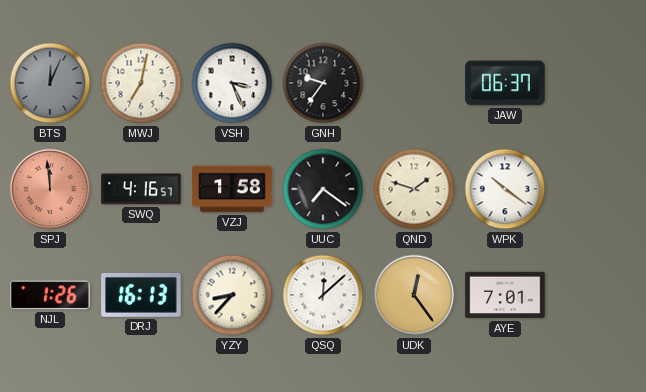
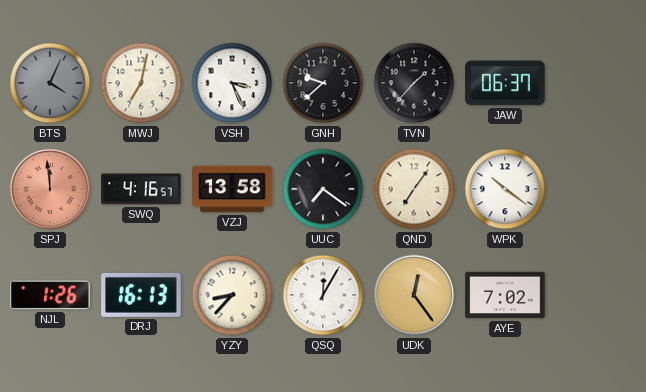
BTS: 12:04 -> 4:04 (50, 83)
GNH: 9:36 -> 9:38 (323, 83)
TVN: none -> 1:37 (414, 83)
VZJ: 1:58 -> 13:58 (232, 189)
QND: 1:48 -> 7:06 (414, 189)
QSQ: 12:08 -> 12:05 (323, 295)
AYE: 7:01 -> 7:02 (505, 295)
